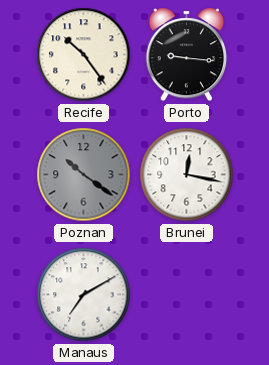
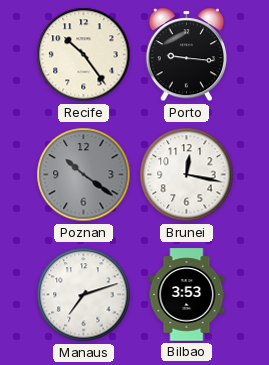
Manaus: 7:10 -> 7:12 (84, 295)
Bilbao: none -> 3:53 (187, 295)
